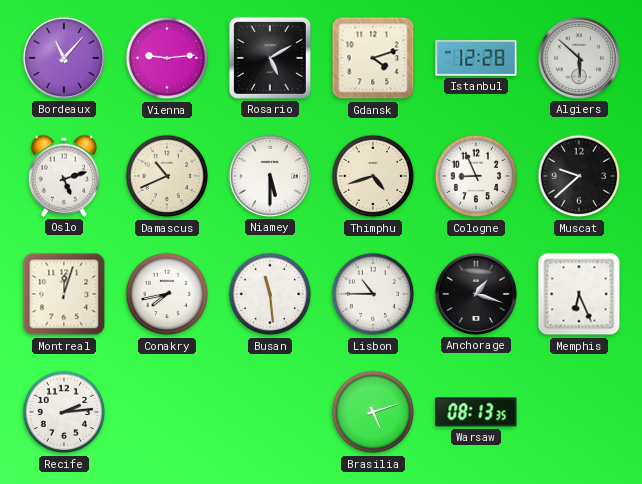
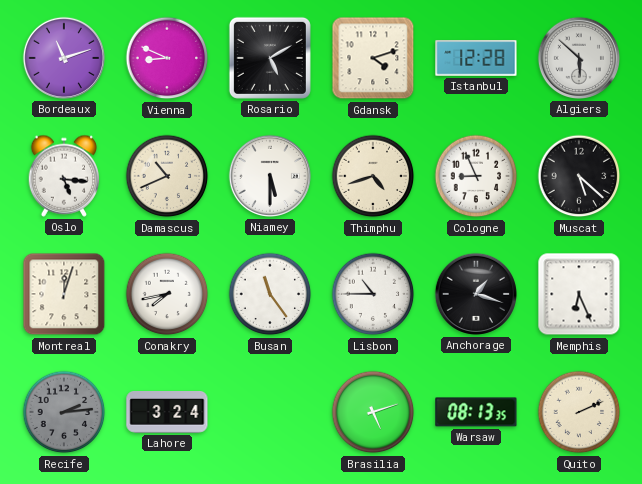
Bordeaux: 11:07 -> 11:12 (64, 58)
Vienna: 9:14 -> 8:49 (167, 58)
Oslo: 5:12 -> 5:16 (64, 176)
Muscat: 9:38 -> 5:22 (579, 176)
Busan: 11:29 -> 11:24 (270, 294)
Recife dial: white -> grey (64, 412)
Lahore: none -> 3:24 (167, 413)
Quito: none -> 2:11 (579, 412)
